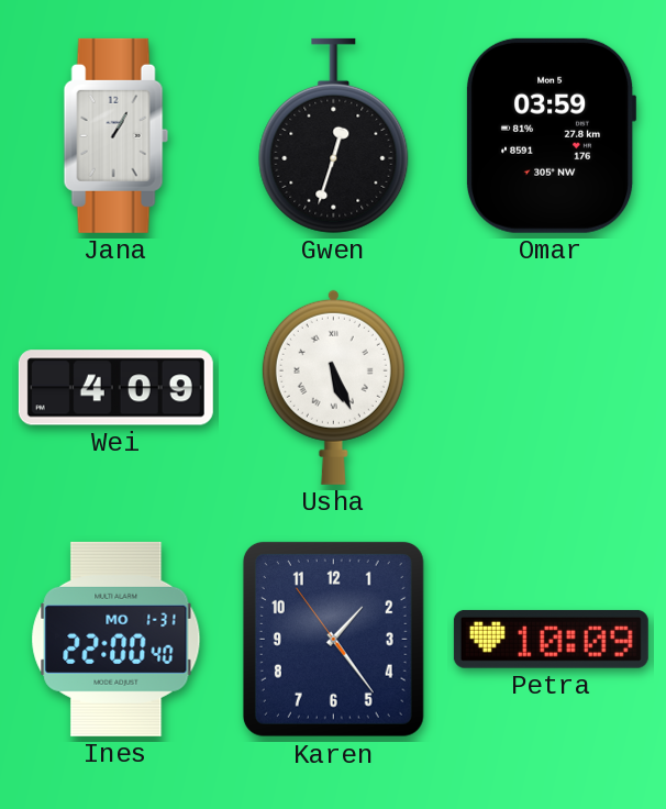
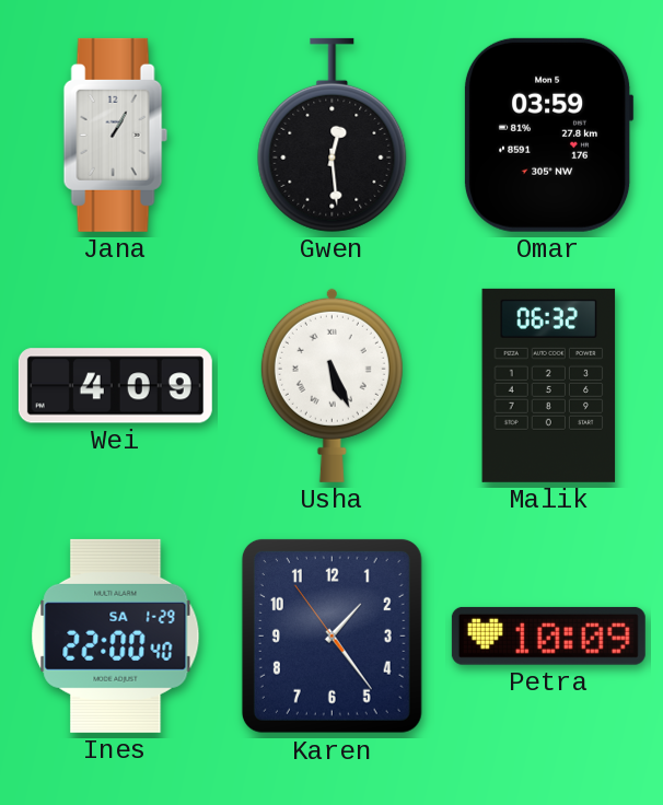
Gwen: 12:33 -> 12:29 (333, 135)
Malik: none -> 06:32 (549, 385)
Ines date: MO 1-31 -> SA 1-29 (116, 635)
